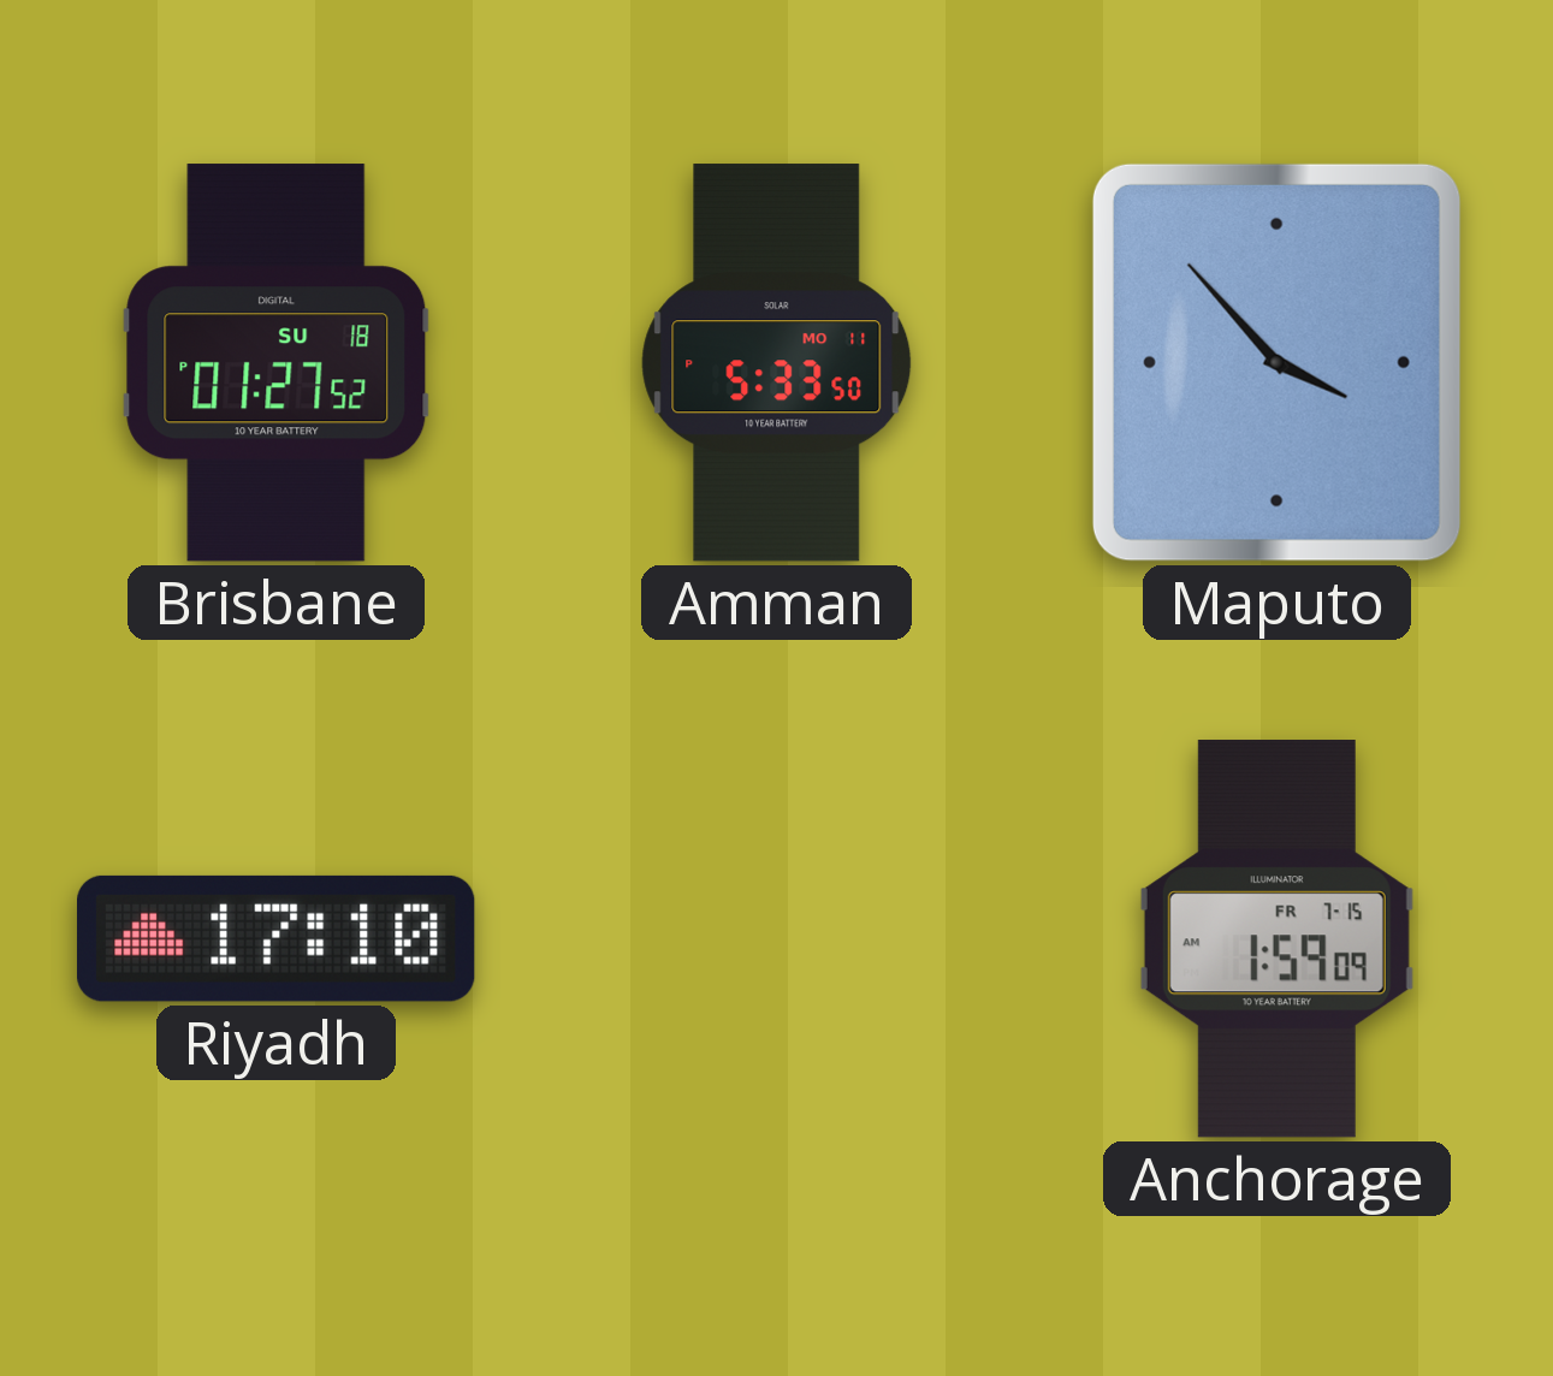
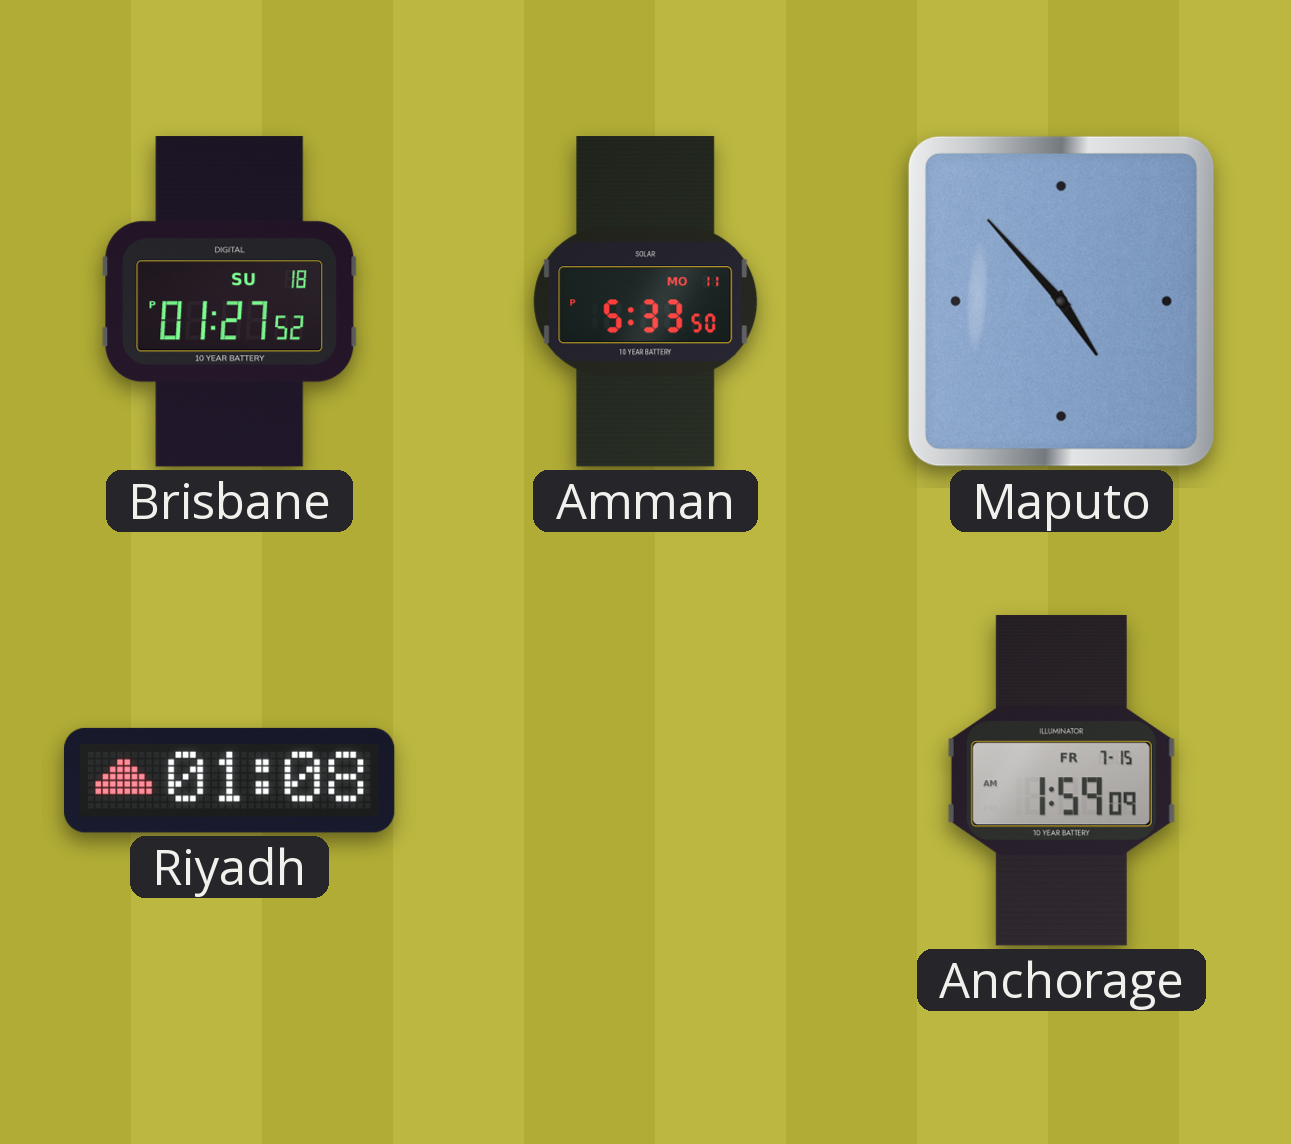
Maputo: 3:53 -> 4:53 (1061, 301)
Riyadh: 17:10 -> 01:08 (229, 780)
